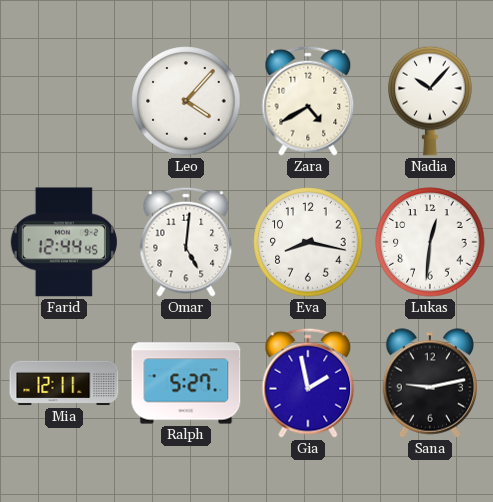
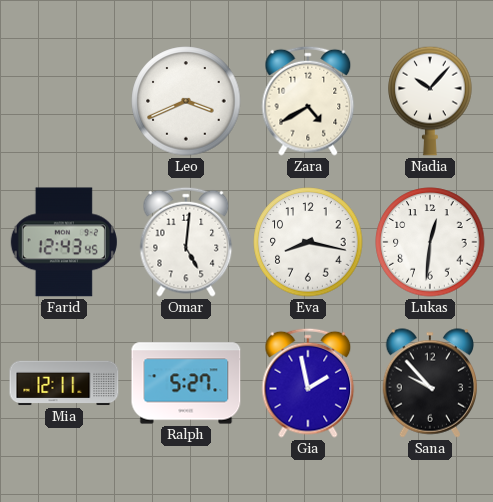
Leo: 4:07 -> 3:41 (186, 101)
Farid: 12:44 -> 12:43 (64, 242)
Sana: 9:13 -> 9:53 (429, 383)
